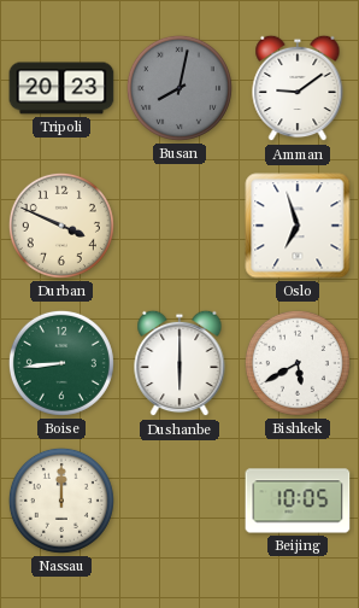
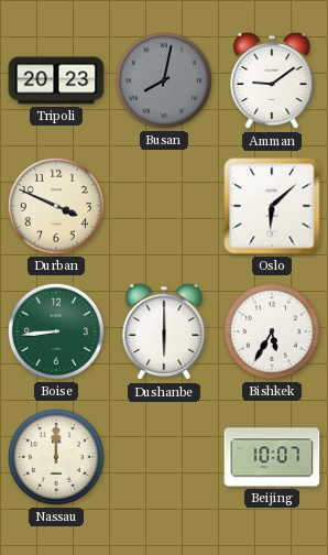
Oslo: 6:57 -> 6:08 (272, 206)
Bishkek: 5:40 -> 5:35 (272, 331)
Beijing: 10:05 -> 10:07 (272, 457)
